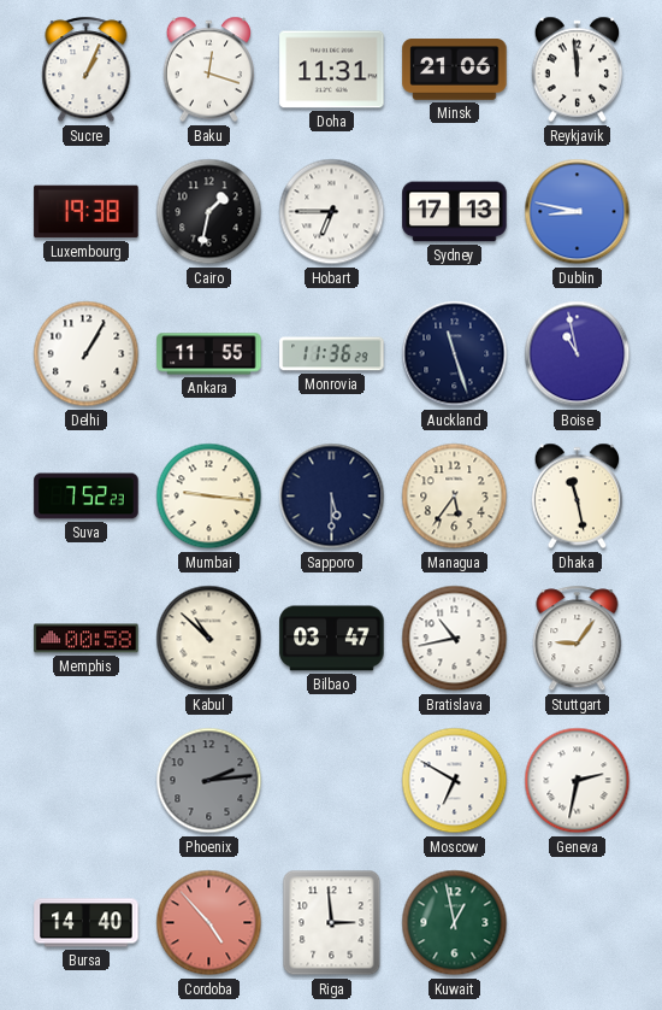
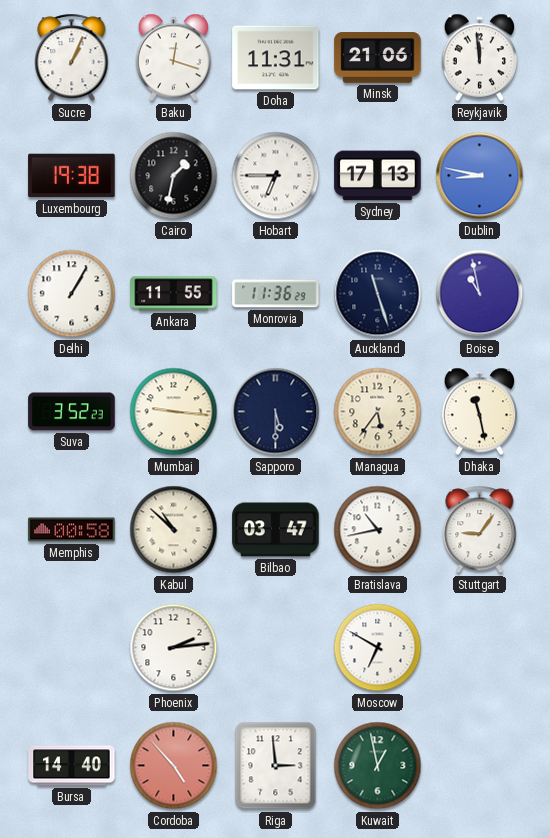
Suva: 7:52 -> 3:52 (72, 412)
Phoenix dial: grey -> white (174, 648)
Geneva: 2:32 -> none (578, 781)
